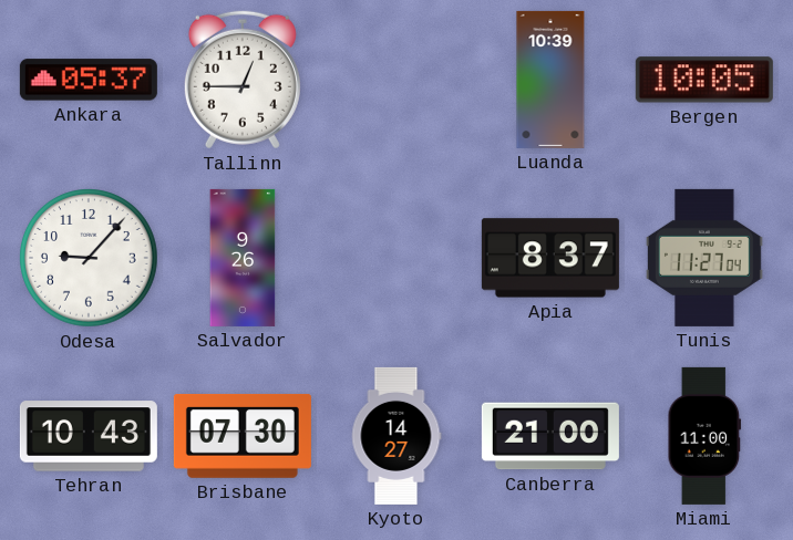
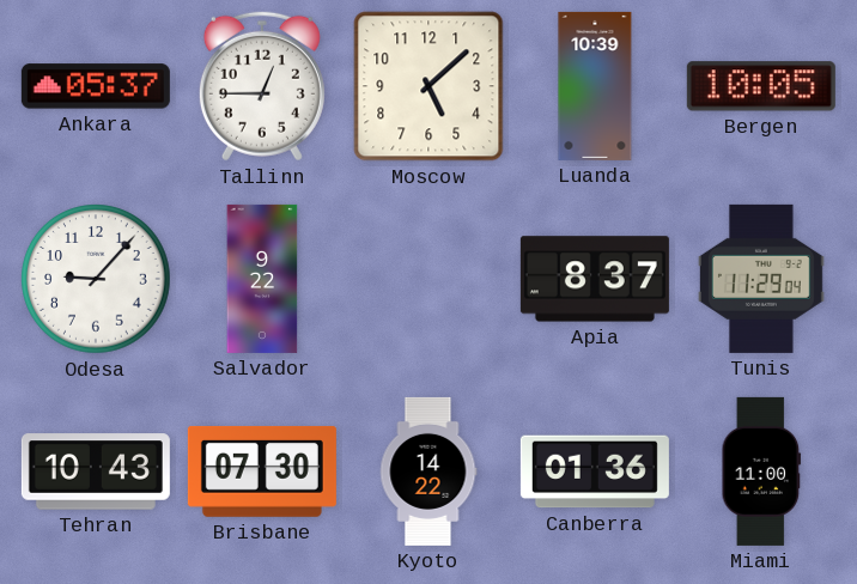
Moscow: none -> 5:08 (428, 86)
Salvador: 9:26 -> 9:22 (262, 279)
Tunis: 11:27 -> 11:29 (761, 279)
Kyoto: 14:27 -> 14:22 (428, 472)
Canberra: 21:00 -> 01:36 (595, 472)
